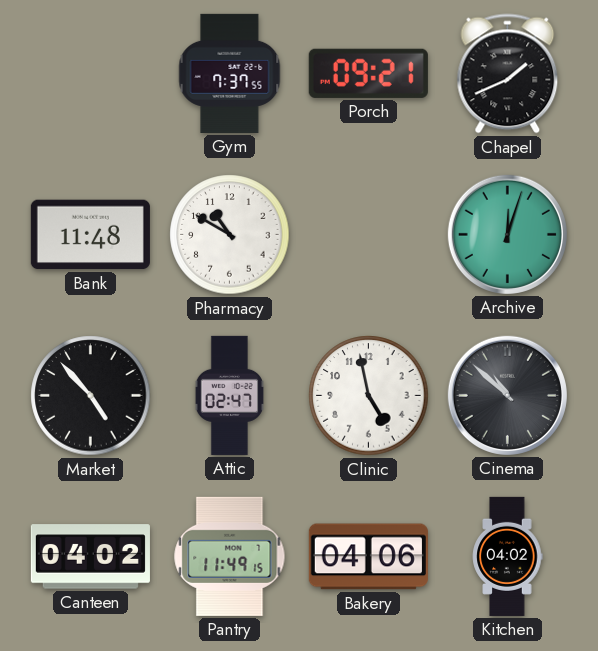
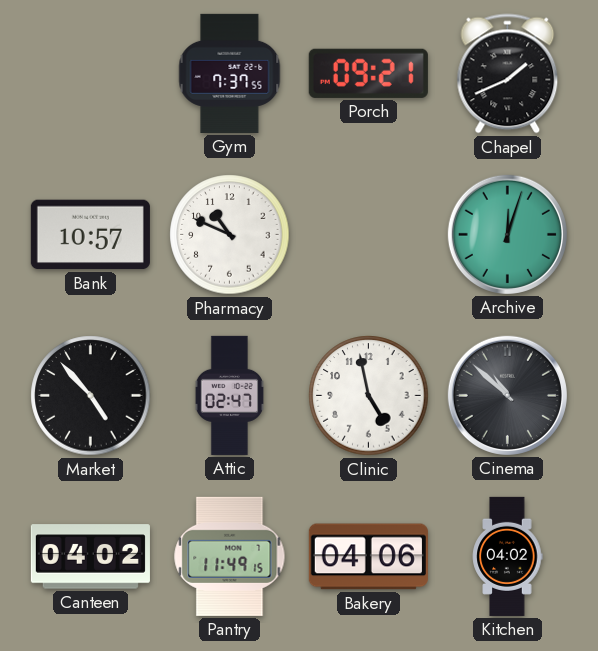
Bank: 11:48 -> 10:57 (90, 235)
Pharmacy: 10:50 -> 10:49 (230, 235)
